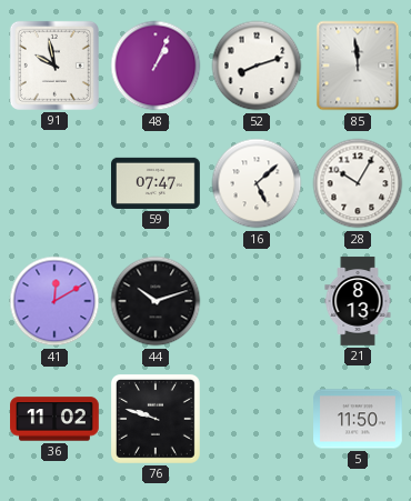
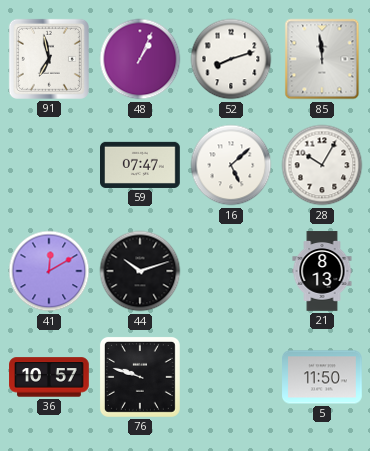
91: 9:58 -> 6:58 (49, 59)
36: 11:02 -> 10:57 (49, 377)
